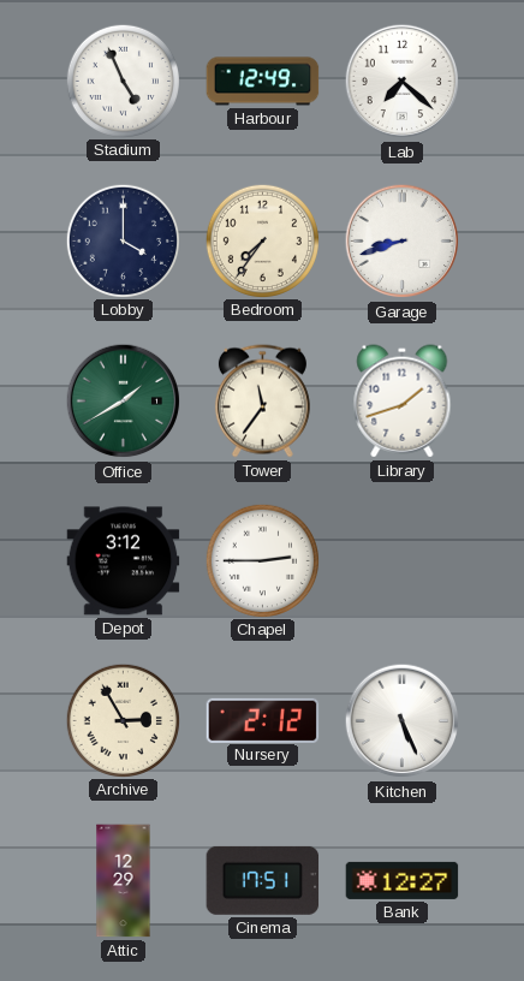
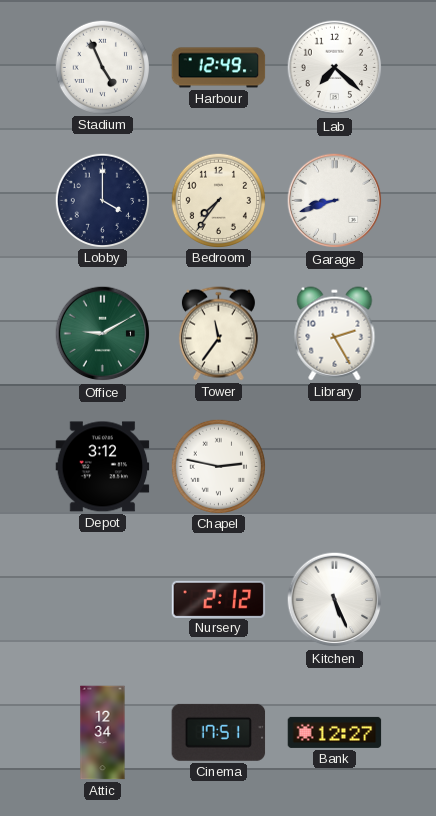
Office: 1:40 -> 9:10 (103, 334)
Library: 1:42 -> 2:25 (335, 334)
Chapel: 2:45 -> 2:47 (218, 466)
Archive: 2:55 -> none (123, 720)
Attic: 12:29 -> 12:34 (103, 733)
